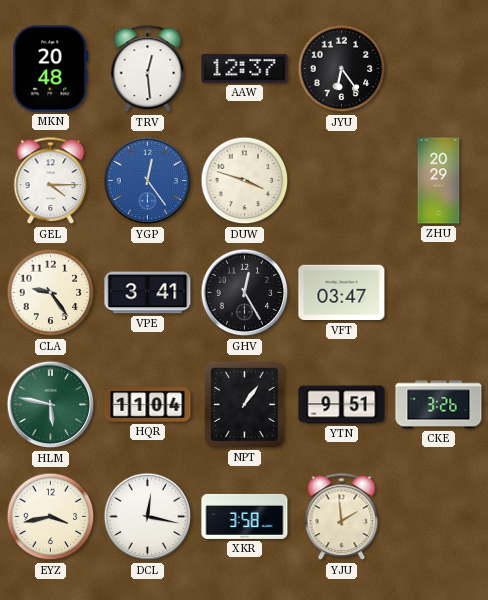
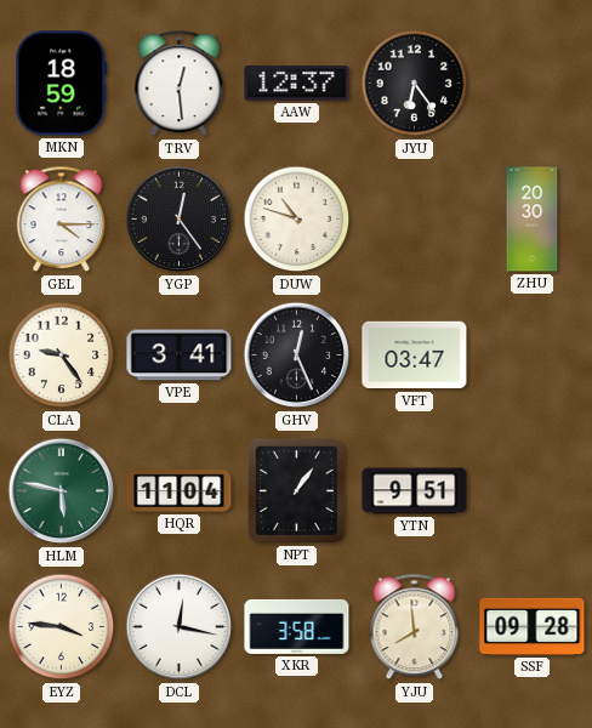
MKN: 20:48 -> 18:59 (62, 84)
YGP dial: blue -> black (180, 220)
DUW: 3:48 -> 10:48 (297, 220)
ZHU: 20:29 -> 20:30 (533, 220)
GHV: 12:25 -> 12:26 (297, 356)
CKE: 3:26 -> none (439, 405)
EYZ: 3:43 -> 3:46 (62, 627)
YJU: 1:59 -> 7:59 (415, 627)
SSF: none -> 09:28 (533, 626)
